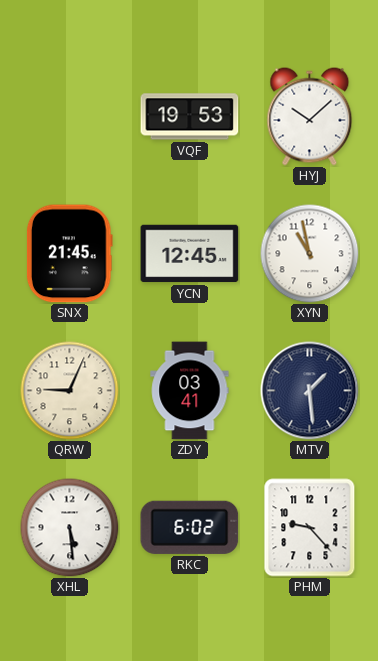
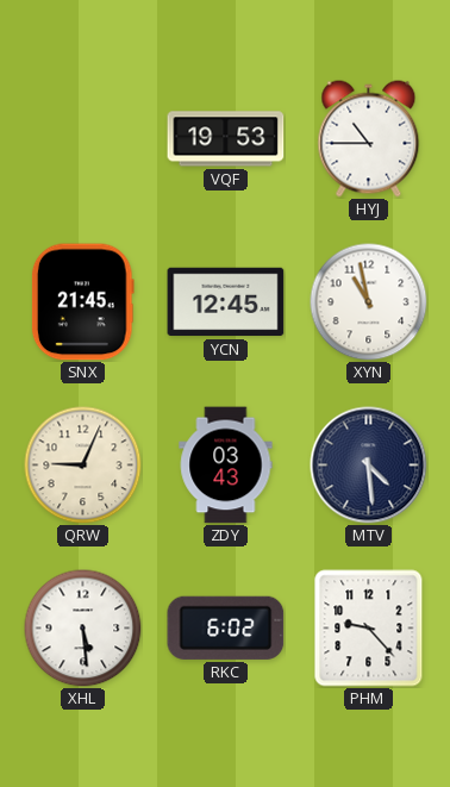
HYJ: 10:08 -> 10:45 (369, 139)
ZDY: 03:41 -> 03:43 (226, 466)
MTV: 1:29 -> 4:29 (369, 466)
